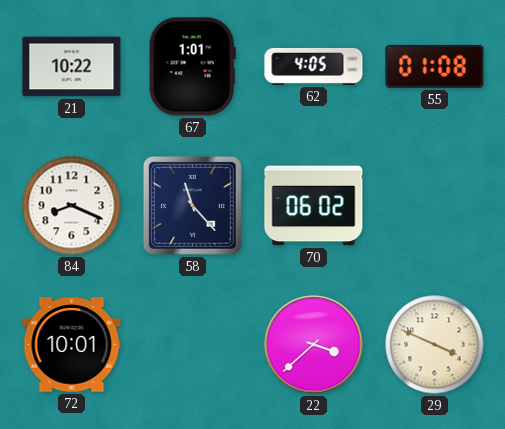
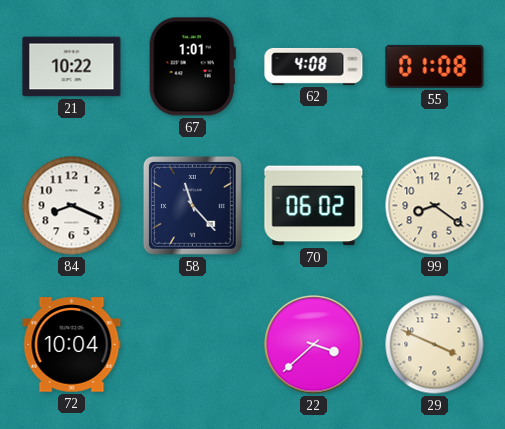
62: 4:05 -> 4:08 (314, 66)
99: none -> 8:21 (435, 206)
72: 10:01 -> 10:04 (72, 345)
